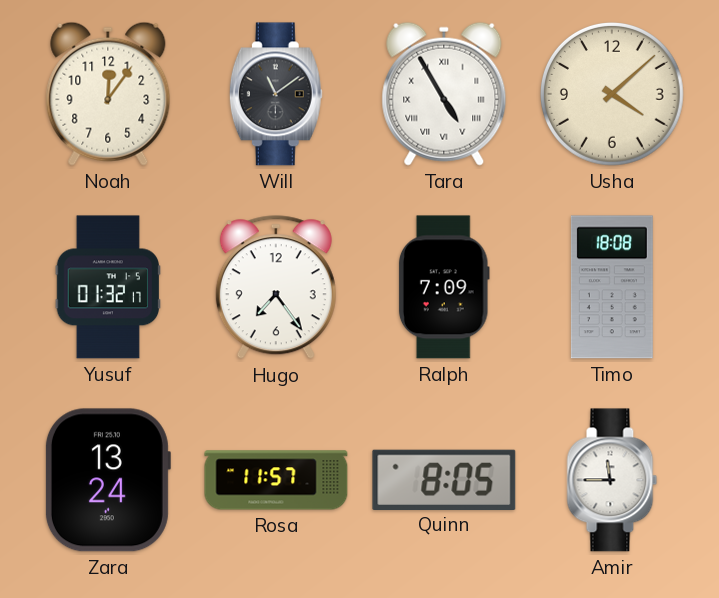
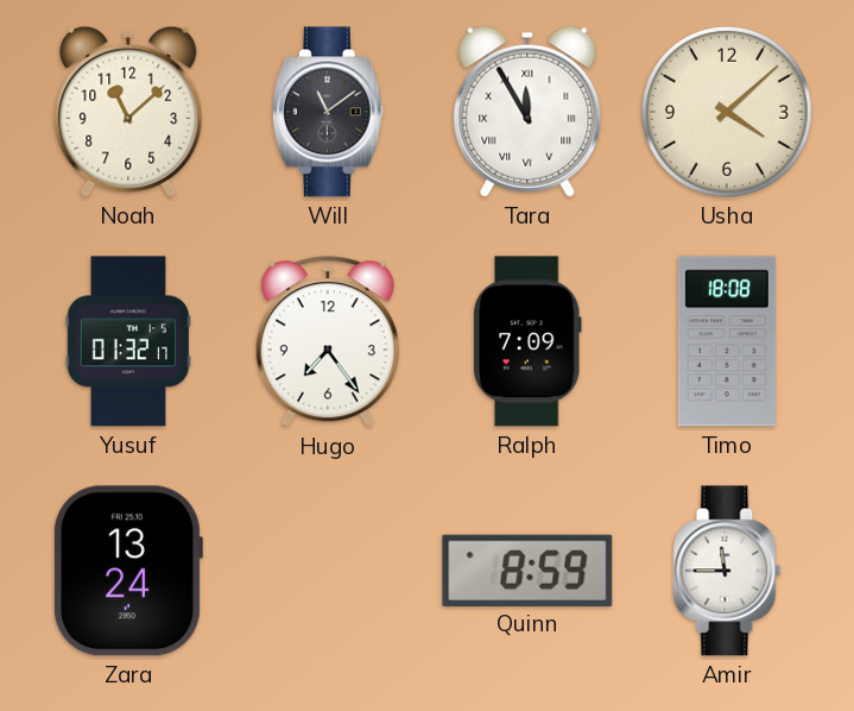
Noah: 12:06 -> 11:08 (128, 112)
Tara: 4:55 -> 11:55 (527, 112)
Rosa: 11:57 -> none (276, 480)
Quinn: 8:05 -> 8:59 (527, 570)
